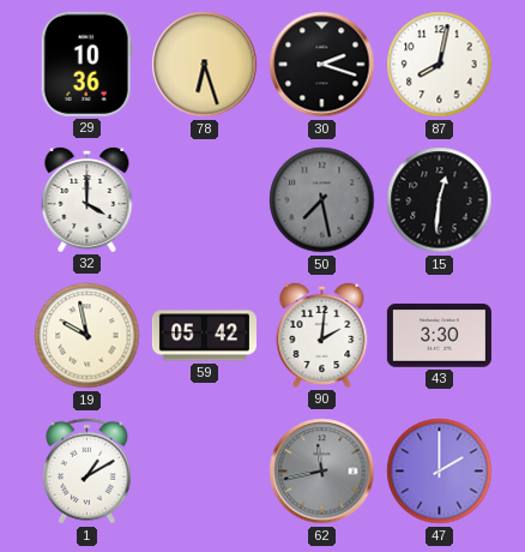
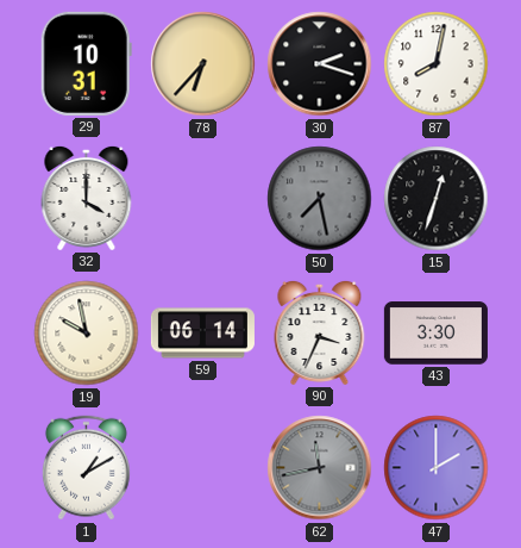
29: 10:36 -> 10:31 (86, 63)
78: 6:27 -> 6:37 (203, 64)
15: 12:31 -> 12:33 (437, 199)
59: 05:42 -> 06:14 (202, 334)
90: 2:01 -> 3:34 (320, 332)
